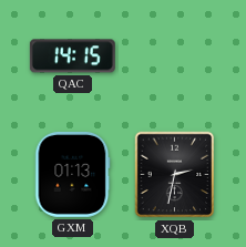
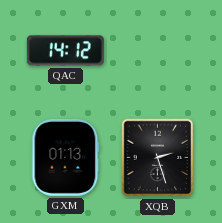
QAC: 14:15 -> 14:12 (65, 51)
XQB: 2:32 -> 2:27 (158, 158)
